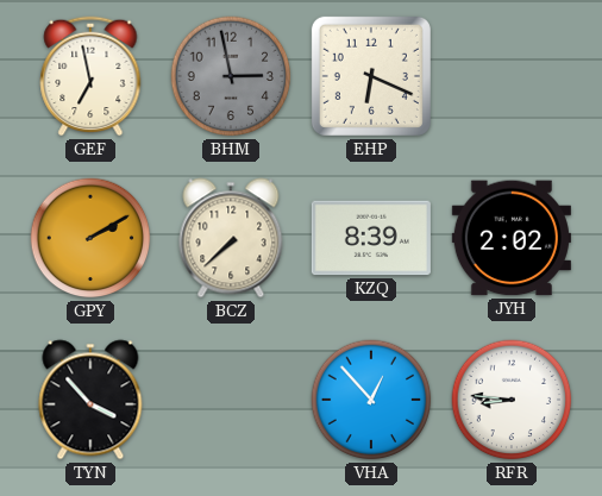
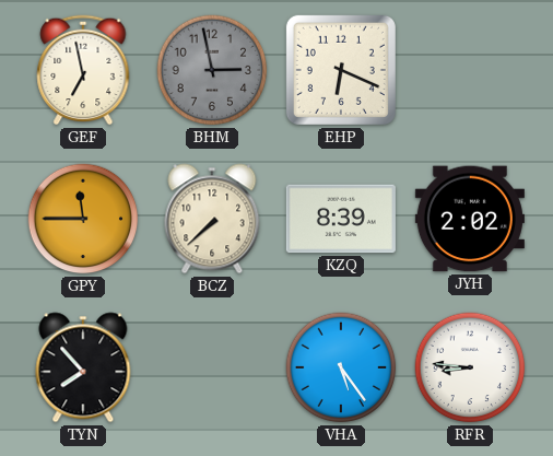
GPY: 2:10 -> 11:45 (83, 219)
TYN: 3:53 -> 7:53 (83, 367)
VHA: 12:53 -> 5:24 (341, 367)
